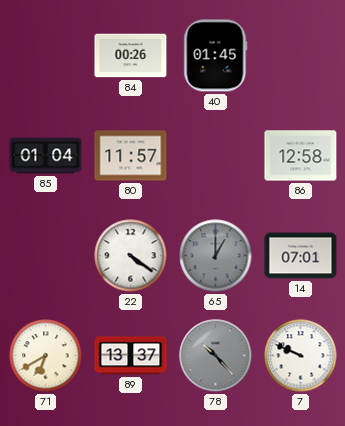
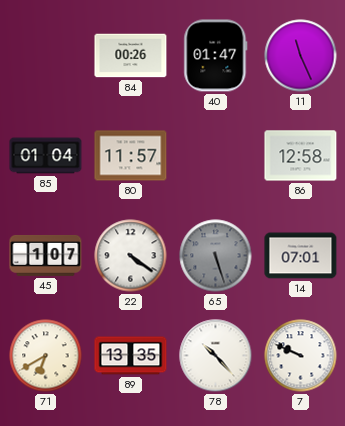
40: 01:45 -> 01:47 (216, 56)
11: none -> 11:26 (301, 56)
45: none -> 1:07 (46, 255)
65: 1:00 -> 5:27 (216, 256)
89: 13:37 -> 13:35 (131, 356)
78 dial: grey -> white (216, 356)
